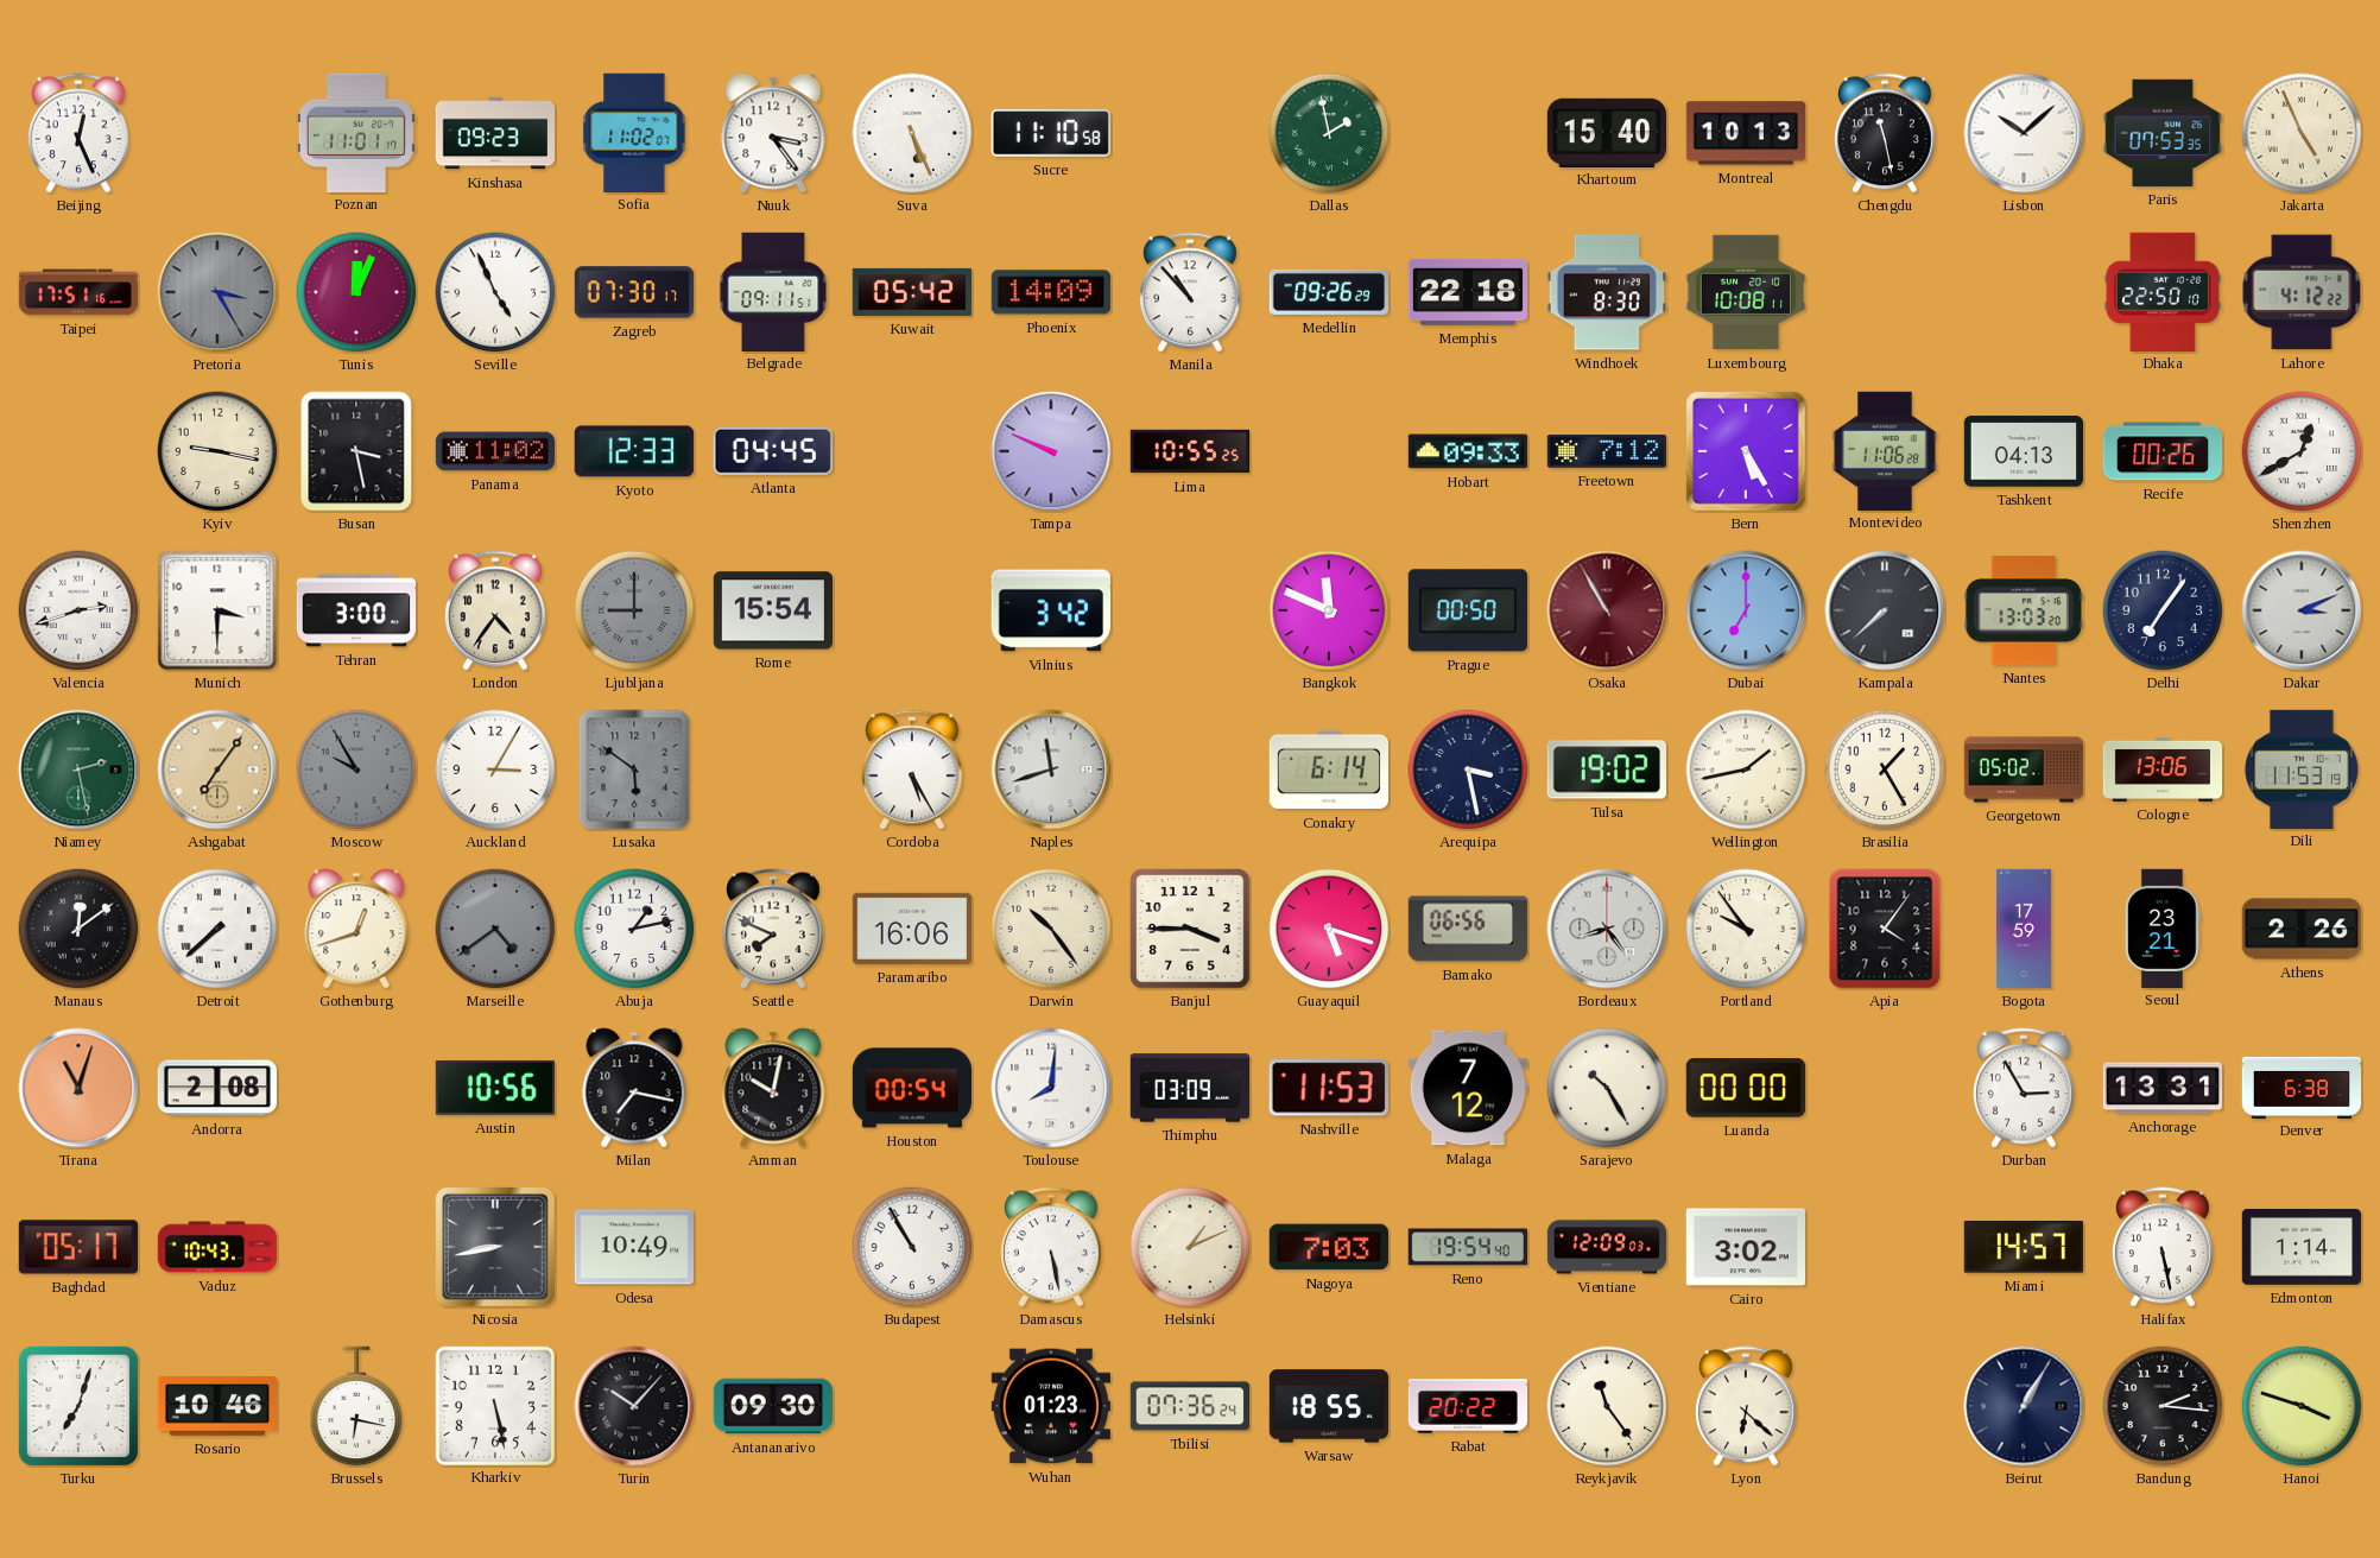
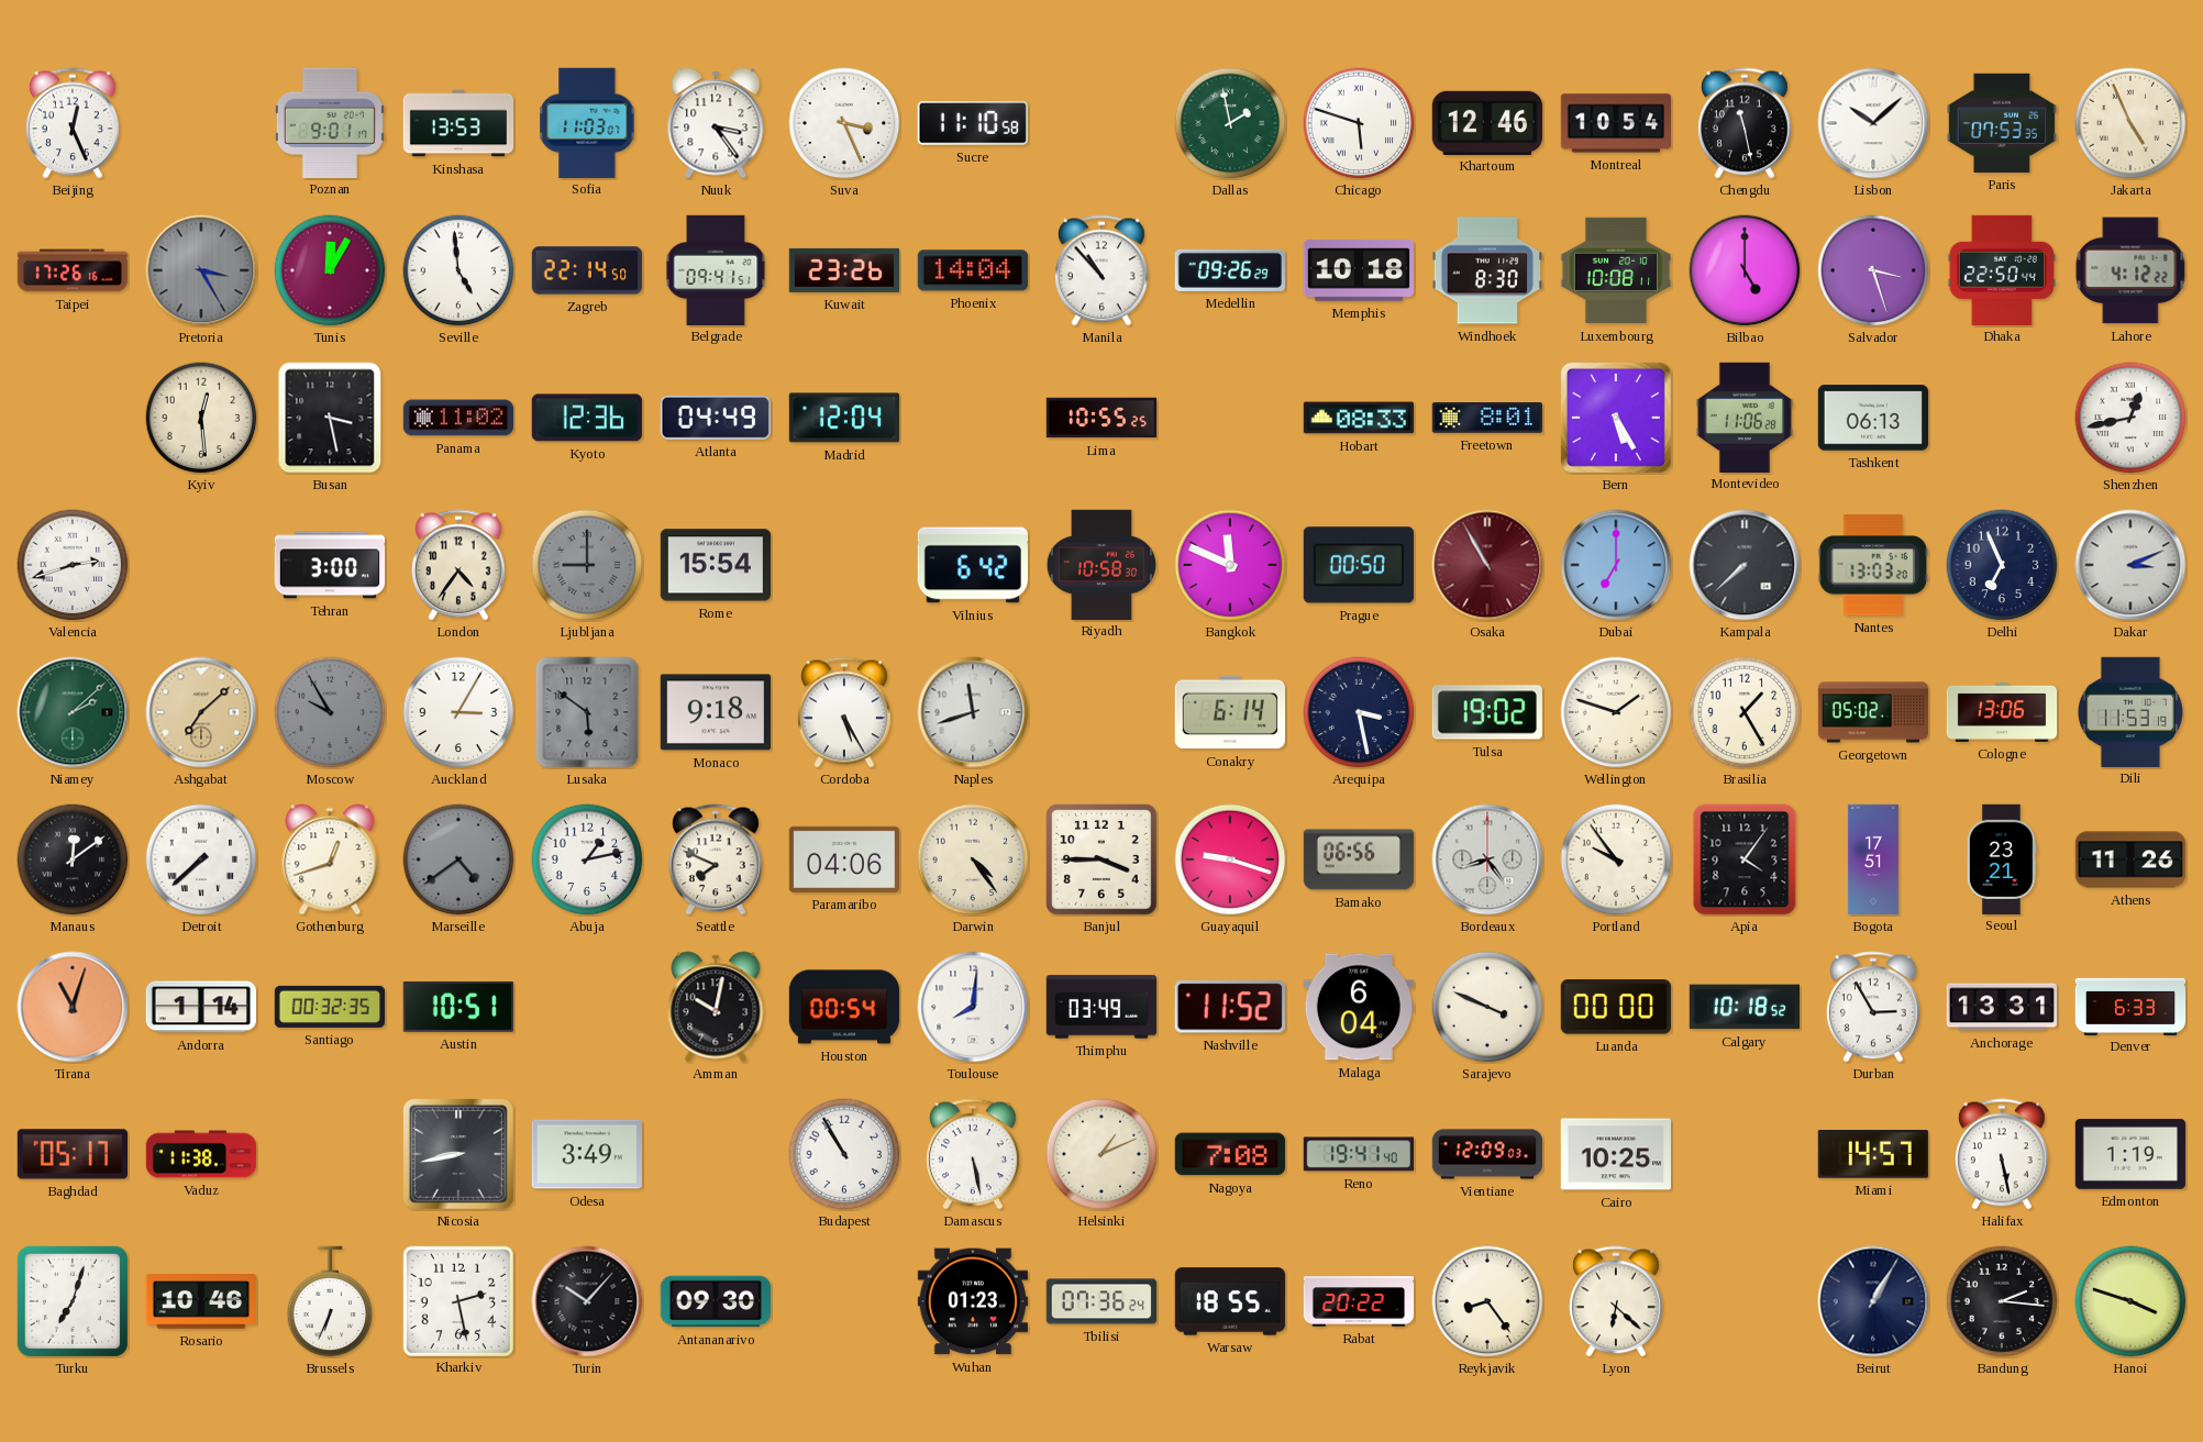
Poznan: 11:01 -> 9:01 (330, 122)
Kinshasa: 09:23 -> 13:53 (458, 123)
Sofia: 11:02 -> 11:03 (587, 122)
Suva: 5:26 -> 3:26 (844, 123)
Chicago: none -> 5:48 (1359, 123)
Khartoum: 15:40 -> 12:46 (1486, 122)
Montreal: 10:13 -> 10:54 (1615, 123)
Taipei: 17:51 -> 17:26 (73, 270)
Tunis: 12:04 -> 12:05 (330, 270)
Seville: 4:56 -> 4:59 (458, 270)
Zagreb: 07:30 -> 22:14 (586, 270)
Belgrade: 09:11 -> 09:41 (716, 269)
Kuwait: 05:42 -> 23:26 (844, 270)
Phoenix: 14:09 -> 14:04 (973, 270)
Memphis: 22:18 -> 10:18 (1359, 271)
Bilbao: none -> 5:00 (1745, 270)
Salvador: none -> 3:27 (1873, 270)
Dhaka: 22:50:10 -> 22:50:44 (2002, 269)
Kyiv: 9:17 -> 12:29 (201, 418)
Kyoto: 12:33 -> 12:36 (587, 418)
Atlanta: 04:45 -> 04:49 (716, 418)
Madrid: none -> 12:04 (843, 418)
Tampa: 9:49 -> none (1051, 451)
Hobart: 09:33 -> 08:33 (1358, 418)
Freetown: 7:12 -> 8:01 (1486, 419)
Tashkent: 04:13 -> 06:13 (1872, 418)
Recife: 00:26 -> none (2163, 451)
Shenzhen: 12:40 -> 12:43 (2130, 418)
Munich: 3:30 -> none (217, 610)
Vilnius: 3:42 -> 6:42 (973, 565)
Riyadh: none -> 10:58 (1100, 564)
Delhi: 7:06 -> 6:56 (2002, 565)
Niamey: 2:28 -> 2:08 (73, 712)
Ashgabat: 7:06 -> 7:08 (201, 712)
Monaco: none -> 9:18 (716, 712)
Wellington: 1:43 -> 1:48 (1616, 712)
Paramaribo: 16:06 -> 04:06 (843, 859)
Darwin: 10:24 -> 4:24 (973, 859)
Guayaquil: 5:18 -> 9:18 (1230, 859)
Bogota: 17:59 -> 17:51 (1873, 859)
Athens: 2:26 -> 11:26 (2129, 859)
Andorra: 2:08 -> 1:14 (200, 1007)
Santiago: none -> 00:32 (329, 1007)
Austin: 10:56 -> 10:51 (457, 1007)
Milan: 7:17 -> none (634, 1088)
Thimphu: 03:09 -> 03:49 (1100, 1007)
Nashville: 11:53 -> 11:52 (1230, 1007)
Malaga: 7:12 -> 6:04 (1358, 1007)
Sarajevo: 10:25 -> 3:49 (1487, 1007)
Calgary: none -> 10:18 (1743, 1007)
Denver: 6:38 -> 6:33 (2130, 1006)
Vaduz: 10:43 -> 11:38 (201, 1154)
Odesa: 10:49 -> 3:49 (586, 1154)
Nagoya: 7:03 -> 7:08 (1230, 1154)
Reno: 19:54 -> 19:41 (1359, 1154)
Cairo: 3:02 -> 10:25 (1615, 1154)
Edmonton: 1:14 -> 1:19 (2129, 1154)
Brussels: 6:17 -> 6:34 (330, 1301)
Kharkiv: 5:28 -> 2:28 (457, 1300)
Reykjavik: 11:24 -> 8:24 (1487, 1301)
